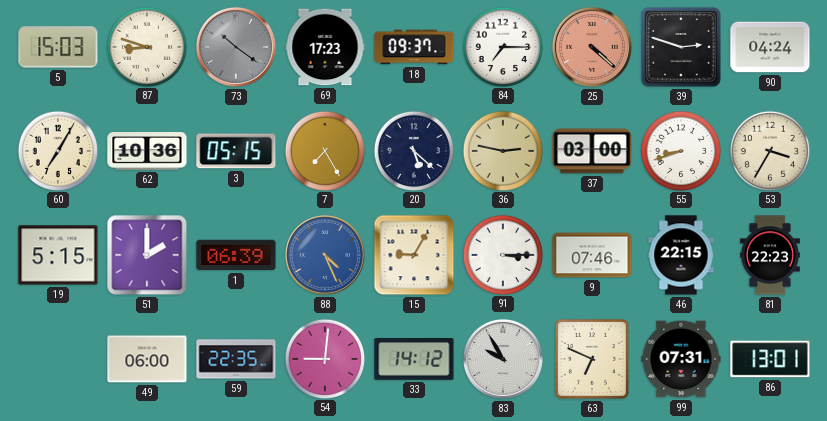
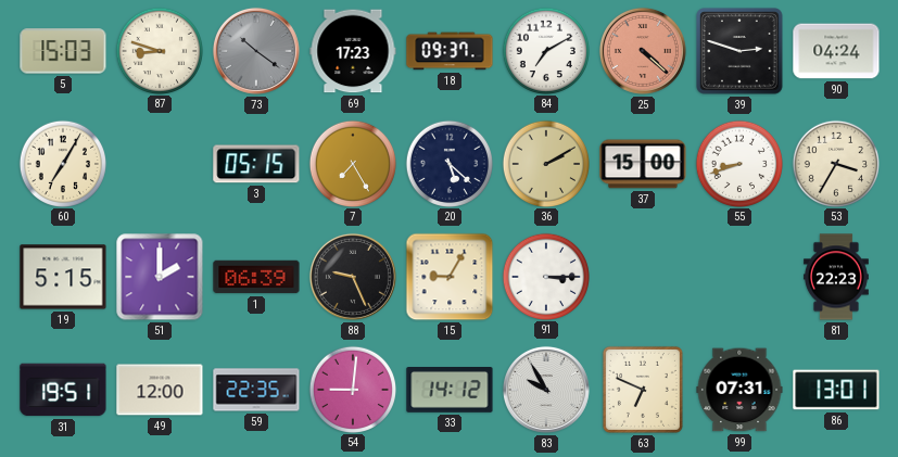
84: 7:15 -> 7:10 (545, 50)
62: 10:36 -> none (147, 152)
36: 2:47 -> 2:10 (545, 163)
37: 03:00 -> 15:00 (643, 164)
88: 4:26 -> 9:26 (353, 277)
88 dial: blue -> black (353, 277)
9: 07:46 -> none (592, 255)
46: 22:15 -> none (681, 255)
31: none -> 19:51 (63, 390)
49: 06:00 -> 12:00 (160, 390)
